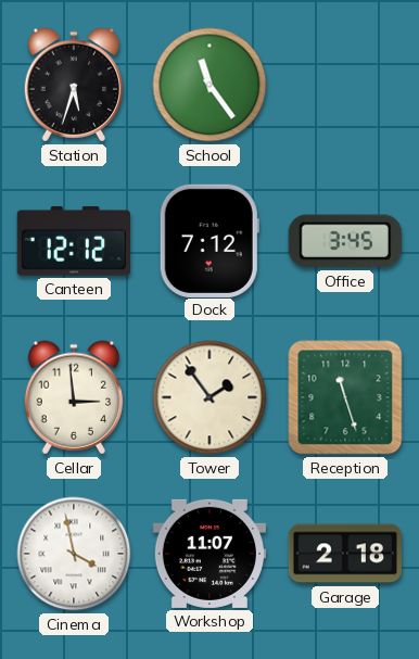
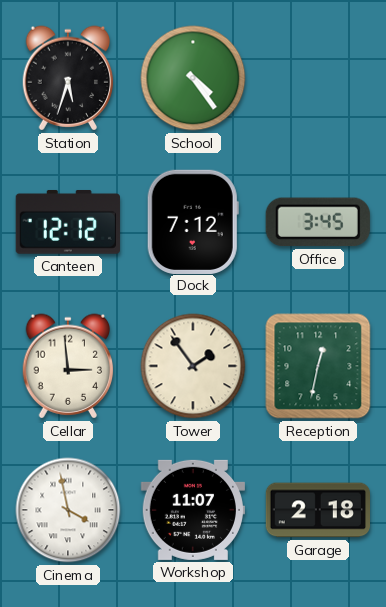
School: 11:24 -> 4:24 (193, 78)
Reception: 11:27 -> 12:32 (318, 366)
